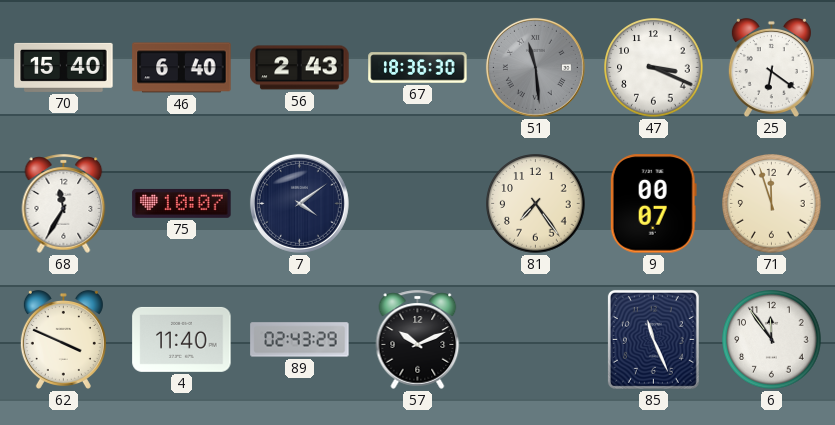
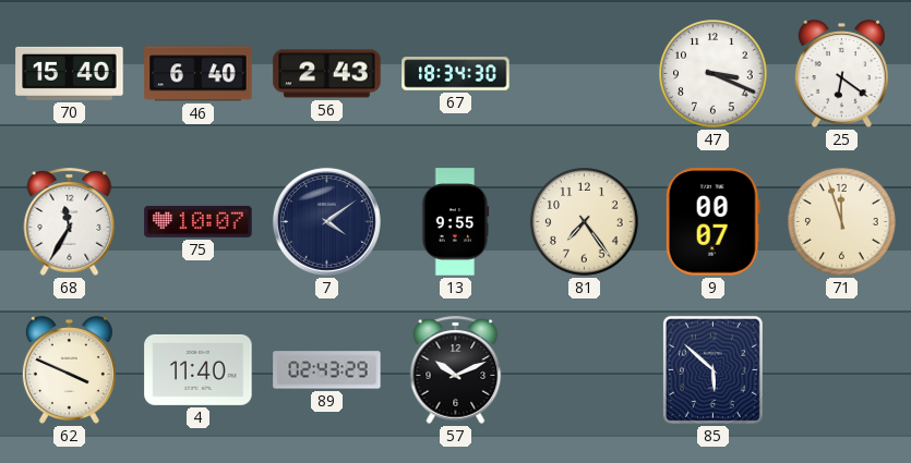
67: 18:36 -> 18:34 (456, 74)
51: 11:29 -> none (535, 67)
13: none -> 9:55 (456, 222)
85: 11:26 -> 5:52 (712, 369)
6: 11:54 -> none (772, 340)
